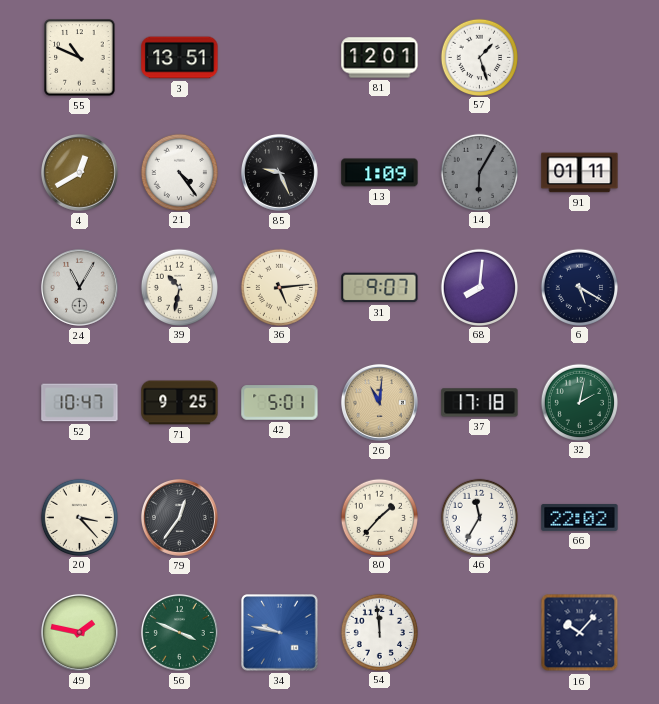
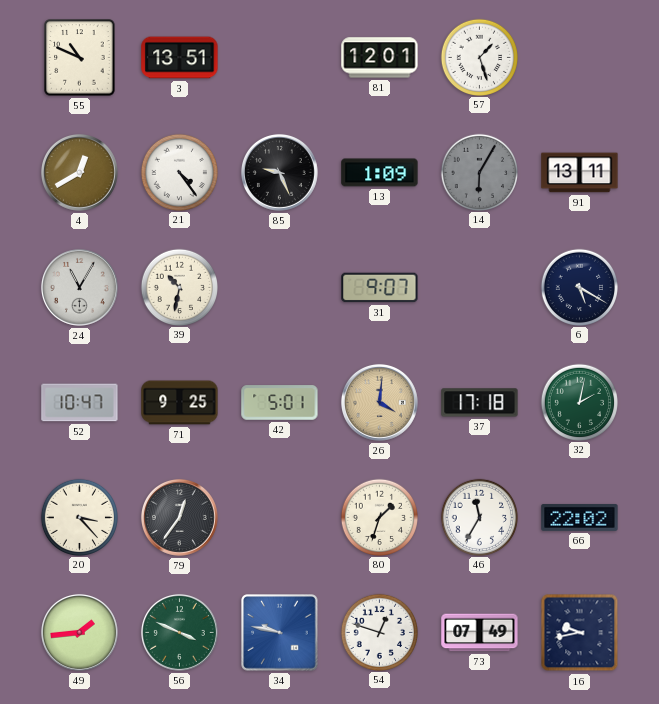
91: 01:11 -> 13:11 (580, 173)
36: 5:14 -> none (279, 287)
68: 8:01 -> none (479, 287)
26: 11:01 -> 4:01 (379, 402)
80: 1:37 -> 1:33 (379, 517)
49: 1:47 -> 1:44 (79, 632)
54: 11:59 -> 12:48 (379, 632)
73: none -> 07:49 (480, 633)
16: 10:07 -> 9:43 (580, 633)
